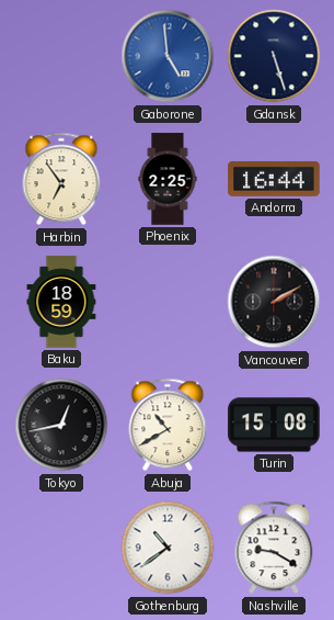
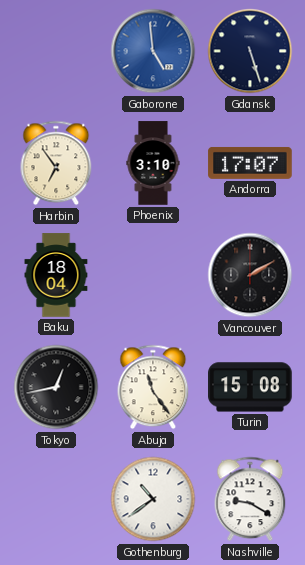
Phoenix: 2:25 -> 3:10 (153, 163)
Andorra: 16:44 -> 17:07 (250, 163)
Baku: 18:59 -> 18:04 (56, 275)
Abuja: 10:40 -> 11:24 (153, 387)
